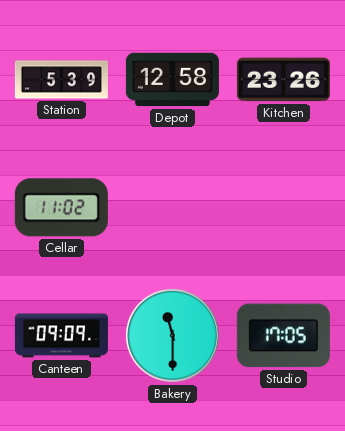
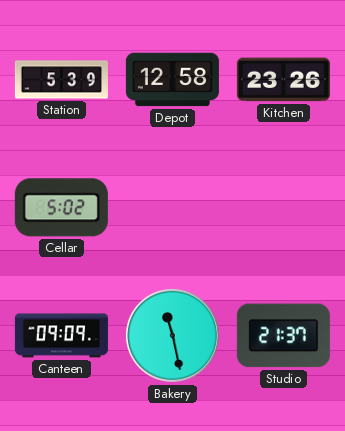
Cellar: 11:02 -> 5:02 (61, 208)
Bakery: 11:30 -> 11:28 (172, 335)
Studio: 17:05 -> 21:37 (283, 336)
